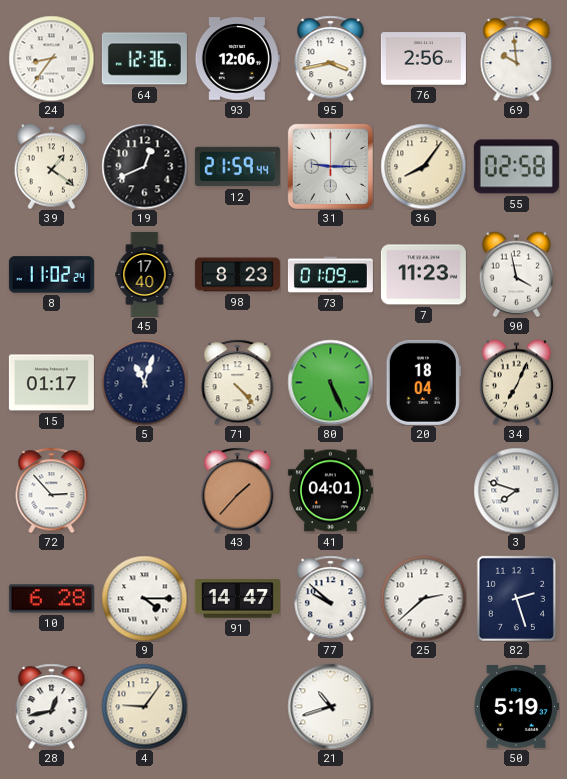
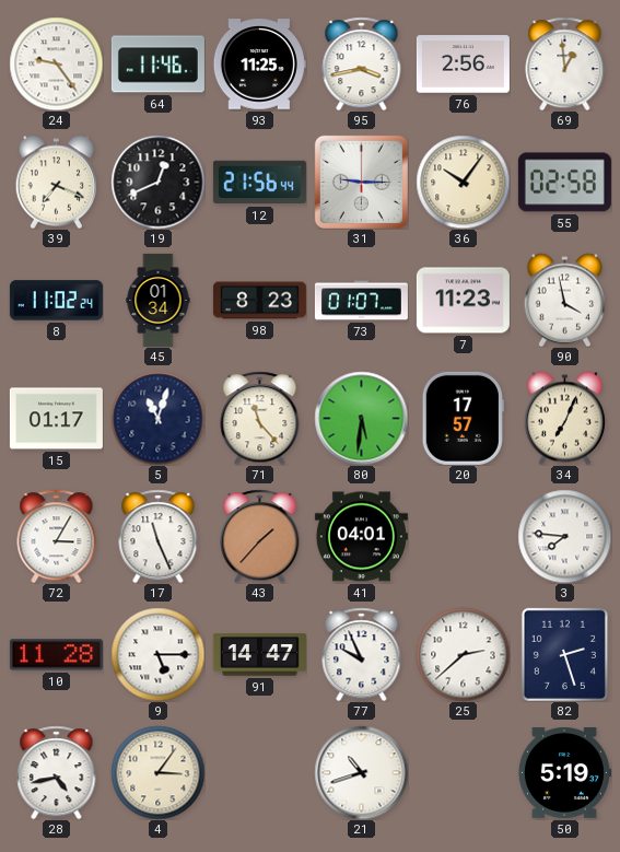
24: 8:36 -> 9:24 (56, 63)
64: 12:36 -> 11:46 (157, 65)
93: 12:06 -> 11:25 (259, 65)
69: 9:59 -> 12:59 (565, 63)
39: 1:21 -> 7:19 (56, 182)
12: 21:59 -> 21:56 (259, 183)
36: 8:06 -> 10:06 (463, 182)
45: 17:40 -> 01:34 (159, 300)
73: 01:09 -> 01:07 (361, 301)
71: 4:23 -> 11:23 (260, 418)
80: 5:26 -> 5:31 (361, 418)
20: 18:04 -> 17:57 (463, 418)
72: 2:53 -> 3:05 (57, 536)
17: none -> 11:26 (159, 536)
3: 7:48 -> 7:46 (564, 536)
10: 6:28 -> 11:28 (56, 655)
9: 4:15 -> 5:15 (157, 654)
77: 9:52 -> 9:56 (362, 654)
28: 12:43 -> 4:43 (57, 772)
4: 9:06 -> 3:06 (157, 772)
